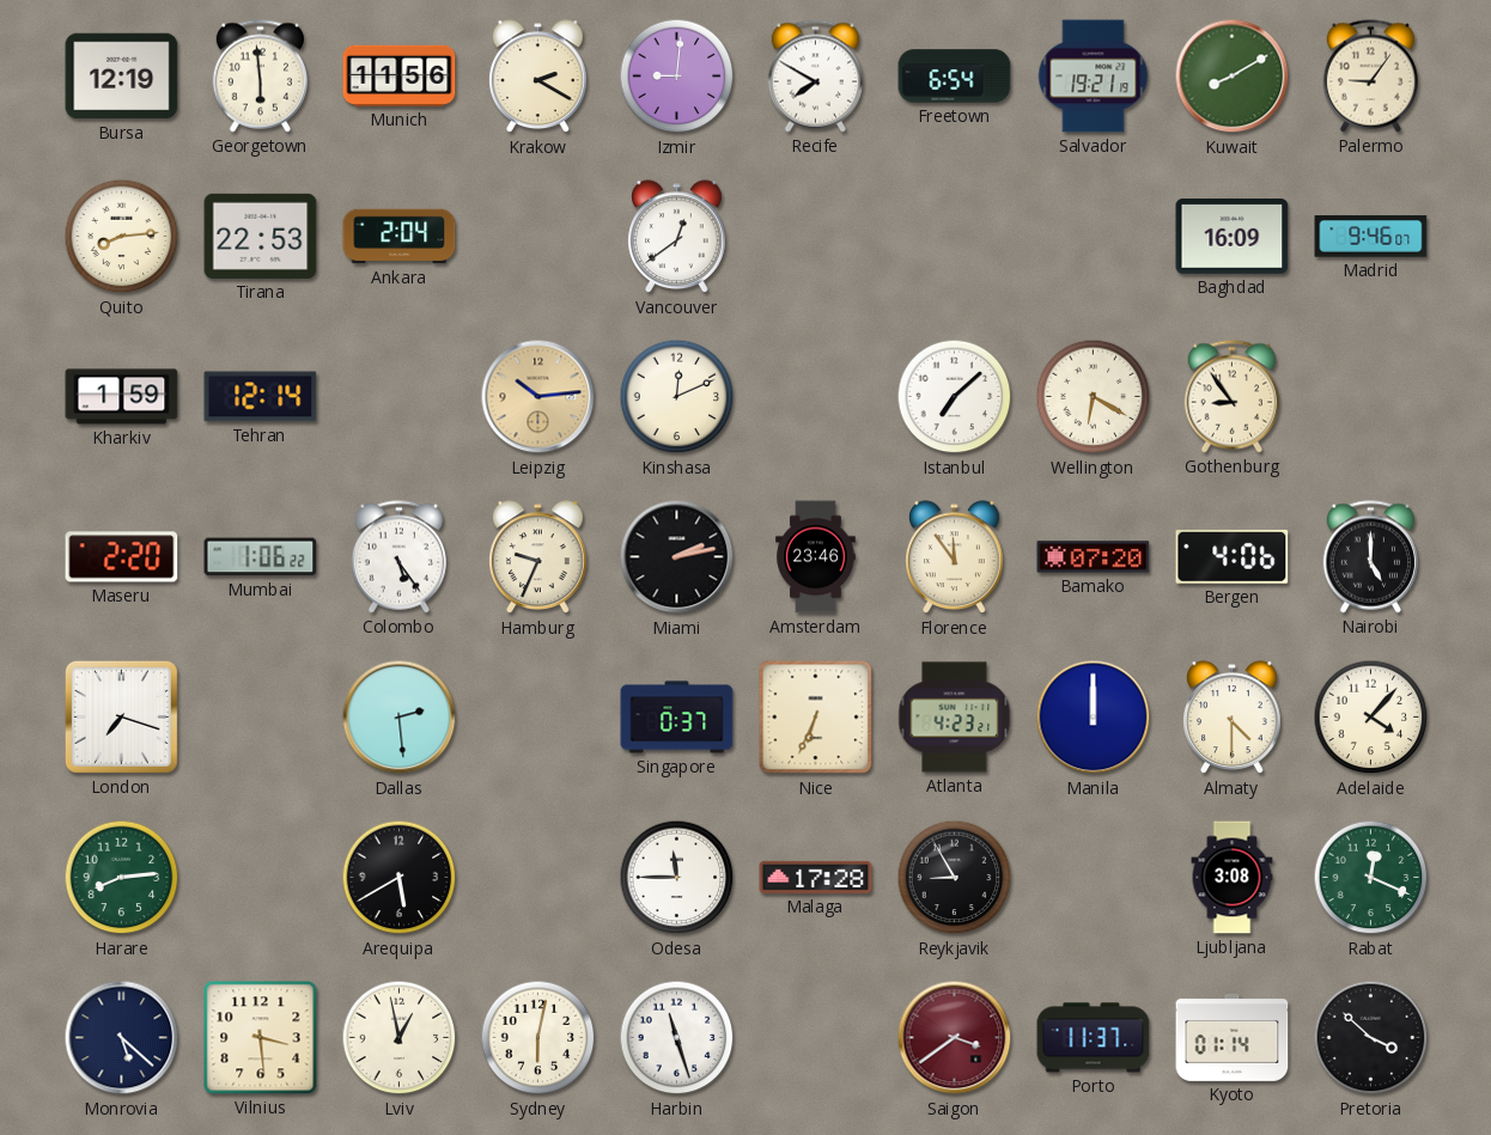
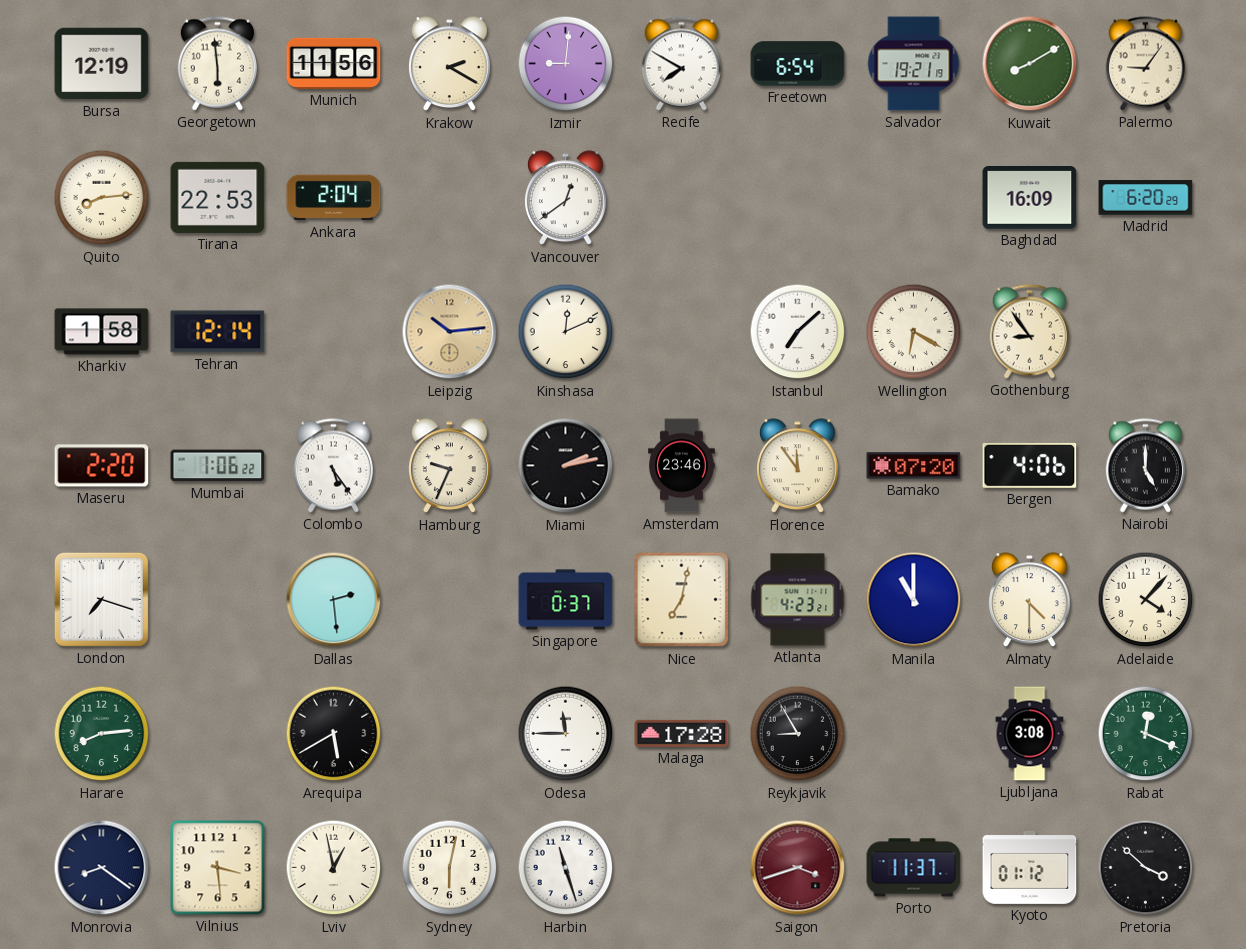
Madrid: 9:46 -> 6:20 (1146, 198)
Kharkiv: 1:59 -> 1:58 (102, 332)
Nice: 6:34 -> 7:02 (682, 600)
Manila: 12:00 -> 11:00 (914, 600)
Monrovia: 5:22 -> 8:21 (102, 868)
Saigon: 3:39 -> 3:42 (798, 868)
Kyoto: 01:14 -> 01:12 (1030, 867)
